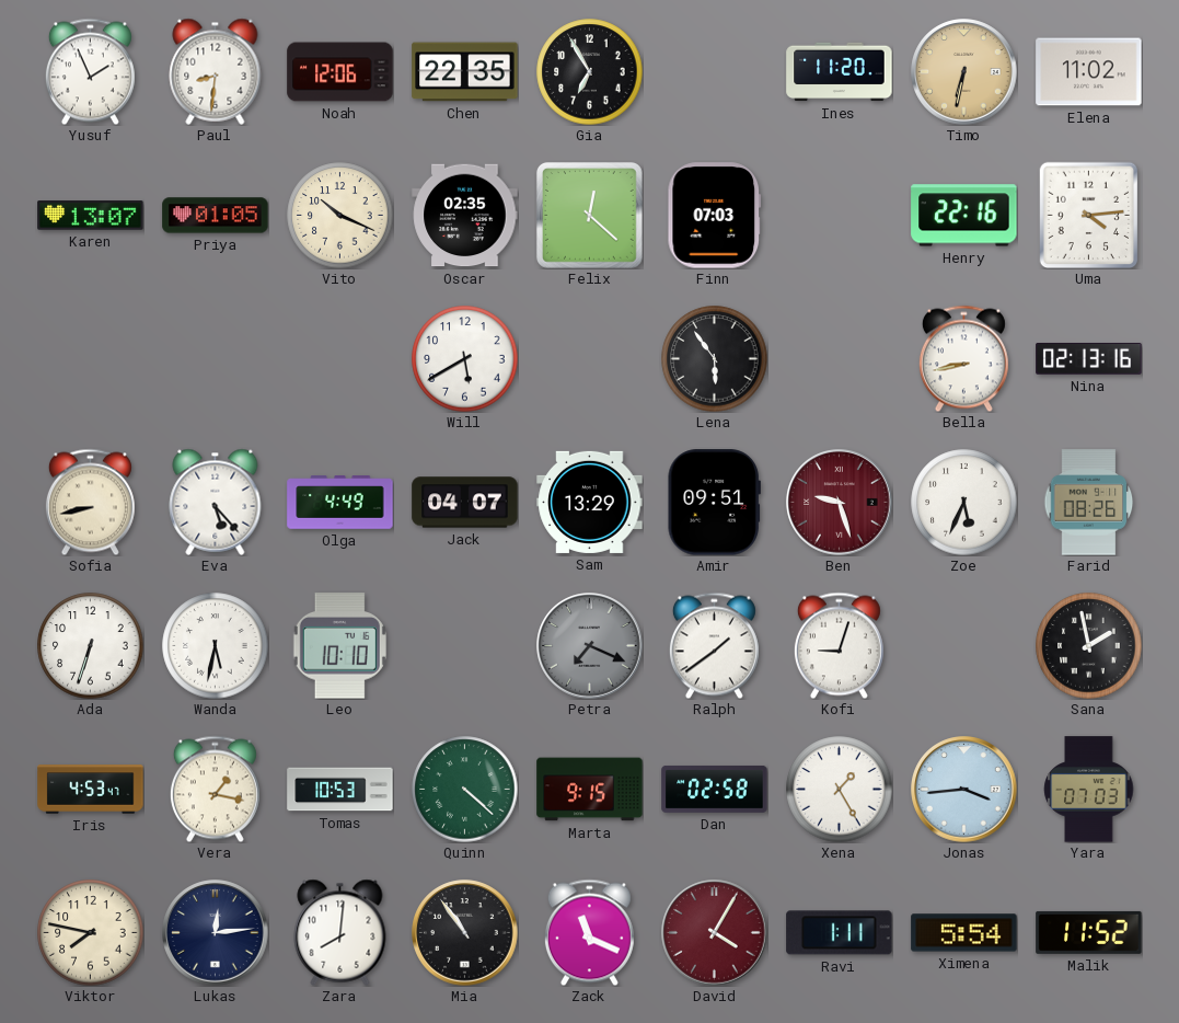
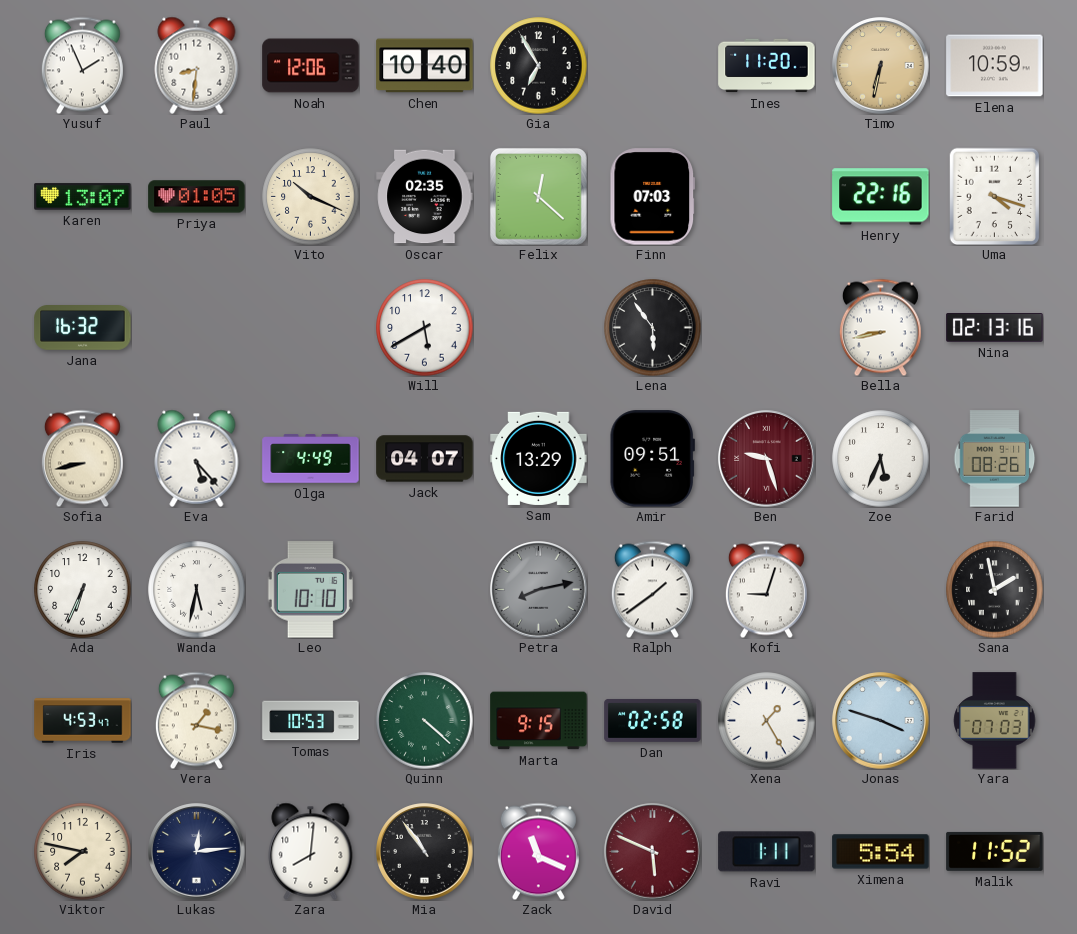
Chen: 22:35 -> 10:40 (425, 66)
Elena: 11:02 -> 10:59 (995, 66)
Uma: 4:14 -> 4:18 (995, 196)
Jana: none -> 16:32 (83, 328)
Ada: 6:33 -> 6:34 (83, 590)
Petra: 7:19 -> 8:13 (539, 590)
Jonas: 3:44 -> 3:48 (881, 721)
David: 4:05 -> 5:49 (653, 852)
